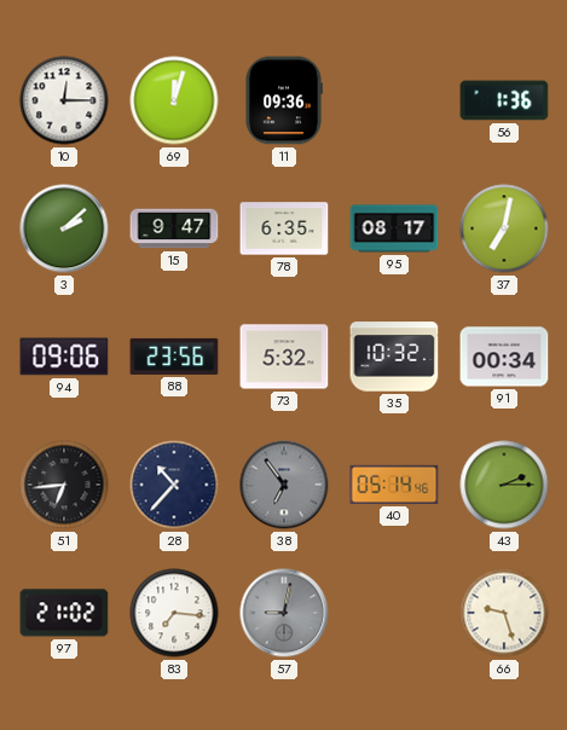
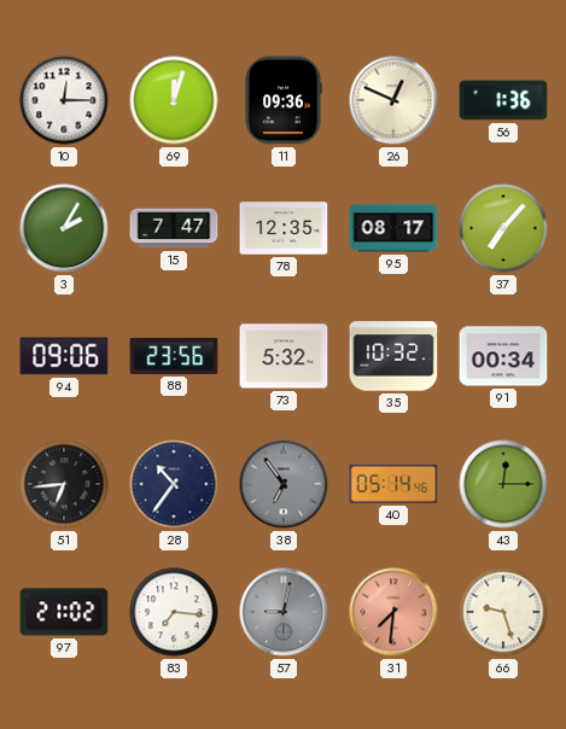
26: none -> 12:49 (393, 100)
3: 2:08 -> 2:05 (64, 228)
15: 9:47 -> 7:47 (174, 228)
78: 6:35 -> 12:35 (284, 228)
37: 7:02 -> 7:07 (503, 228)
28: 10:37 -> 10:36 (174, 484)
43: 2:15 -> 12:15 (503, 484)
31: none -> 7:31 (393, 612)
